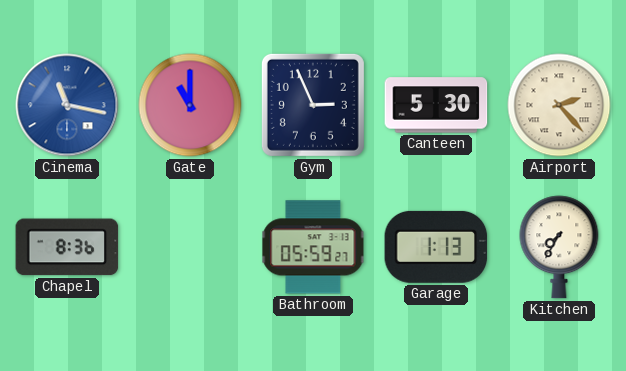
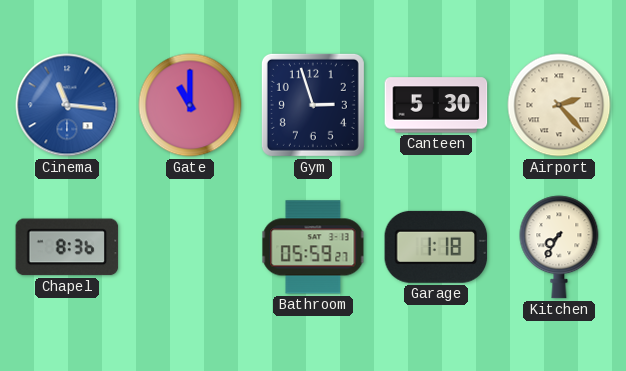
Cinema: 11:17 -> 11:16 (67, 105)
Gym: 2:56 -> 2:57 (313, 105)
Garage: 1:13 -> 1:18 (436, 247)
